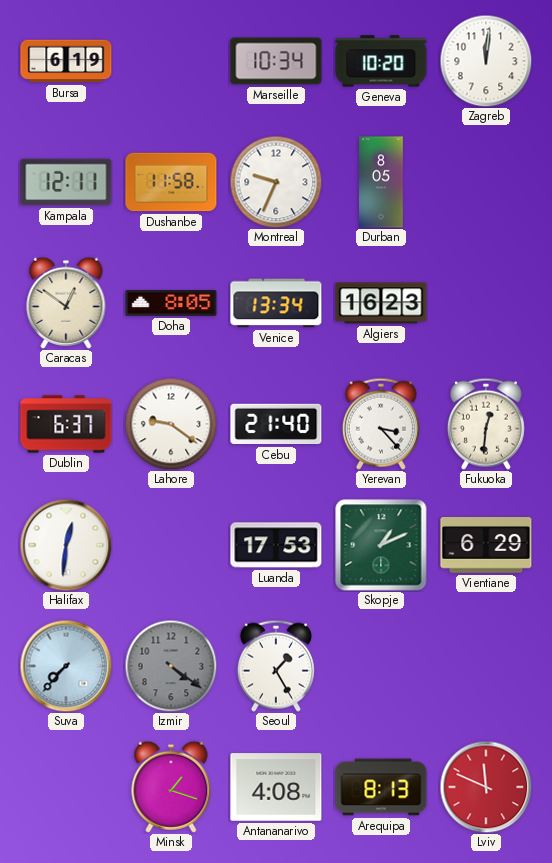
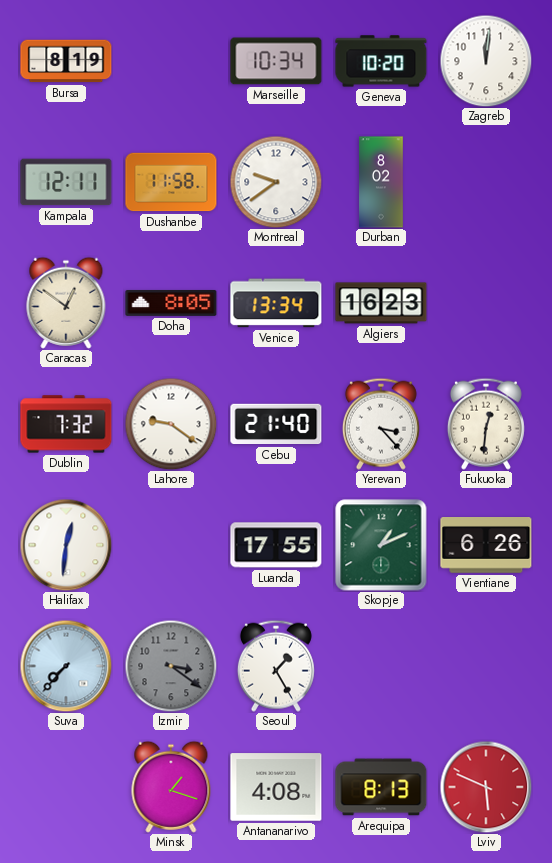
Bursa: 6:19 -> 8:19 (66, 61)
Montreal: 9:34 -> 9:39 (276, 182)
Durban: 8:05 -> 8:02 (381, 182)
Dublin: 6:37 -> 7:32 (66, 424)
Luanda: 17:53 -> 17:55 (276, 545)
Vientiane: 6:29 -> 6:26 (486, 546)
Izmir: 4:21 -> 3:21 (171, 666)
Lviv: 11:49 -> 5:49 (486, 787)
